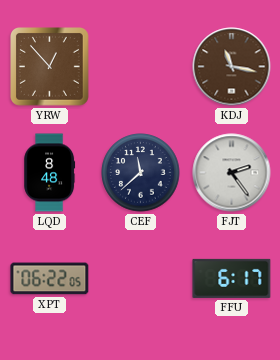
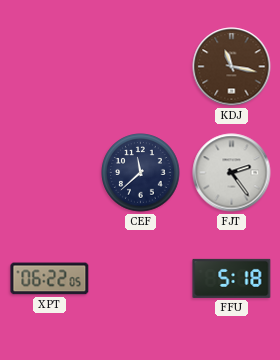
YRW: 12:53 -> none (50, 67)
LQD: 8:48 -> none (50, 173)
FFU: 6:17 -> 5:18 (232, 278)
